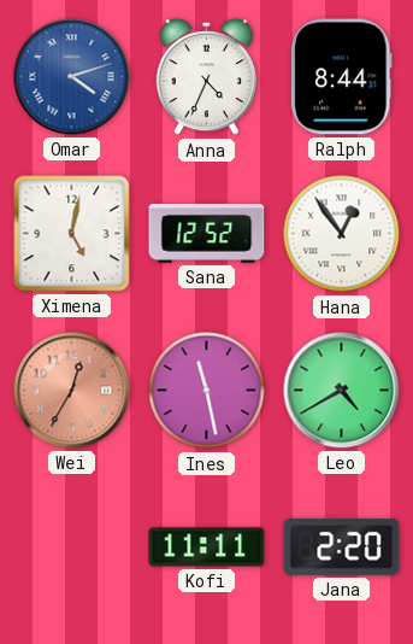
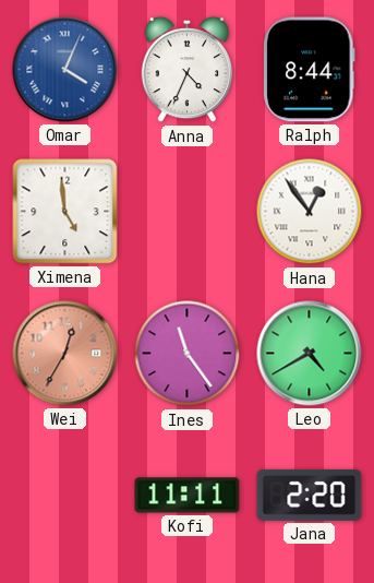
Omar: 4:12 -> 4:04 (65, 70)
Ximena: 5:02 -> 4:59 (65, 212)
Sana: 12:52 -> none (207, 234)
Ines: 11:28 -> 11:24 (188, 354)
